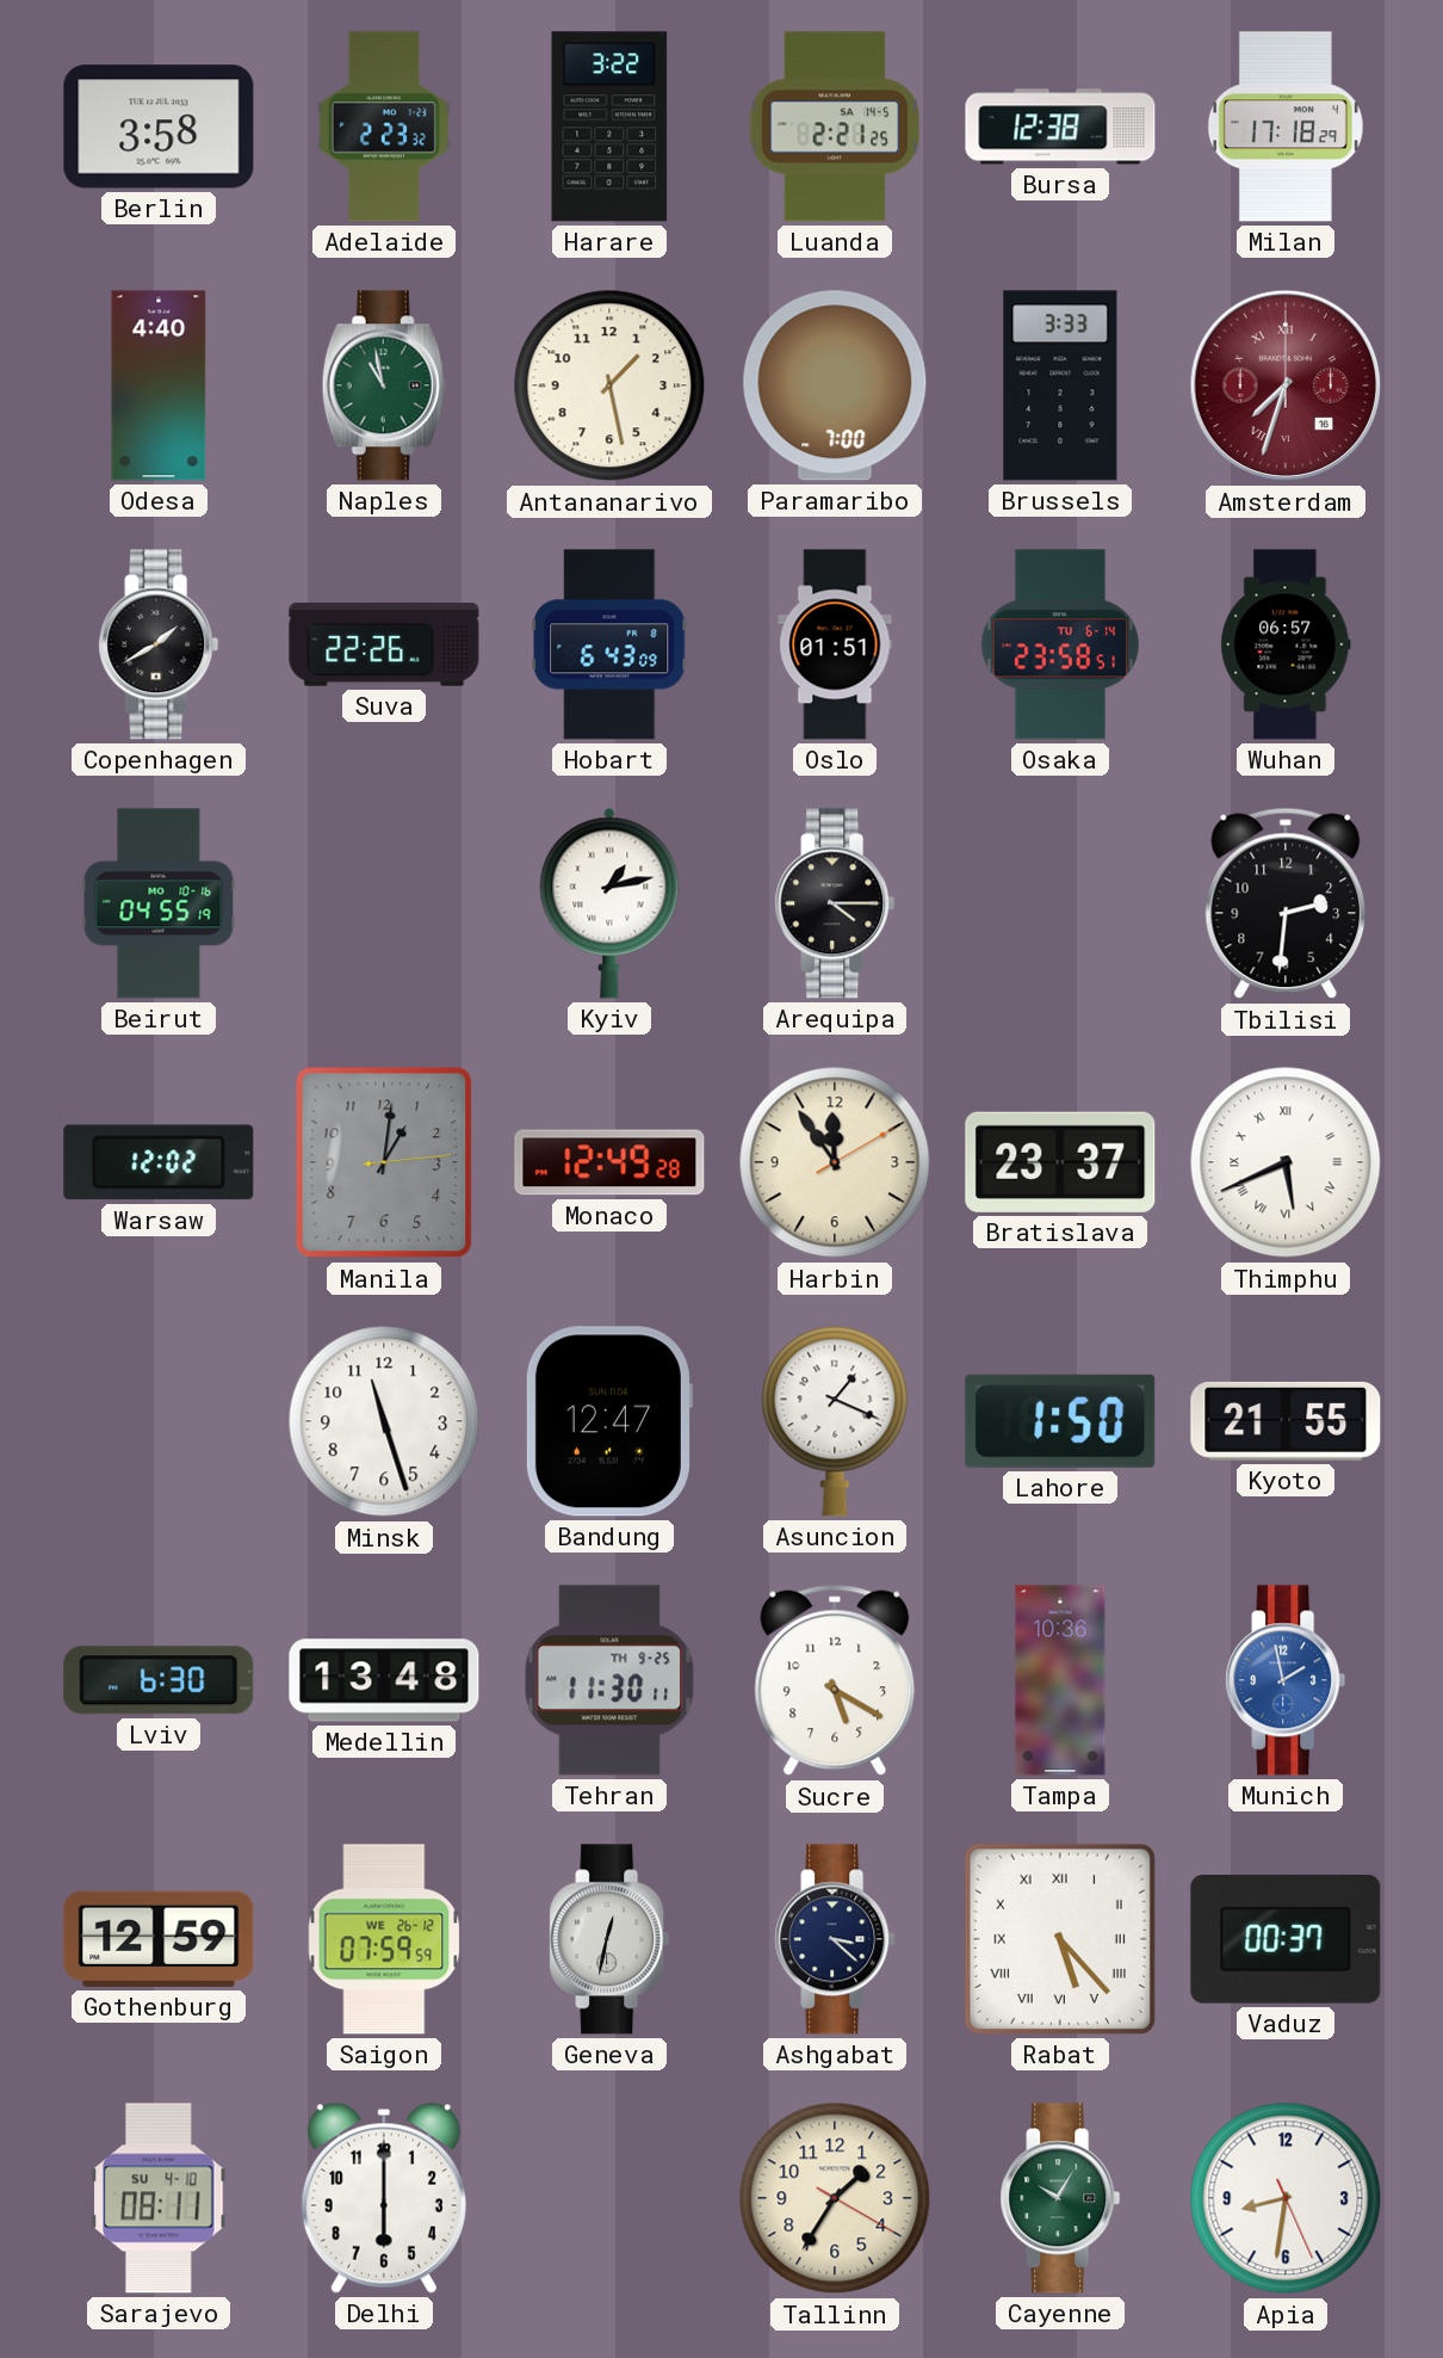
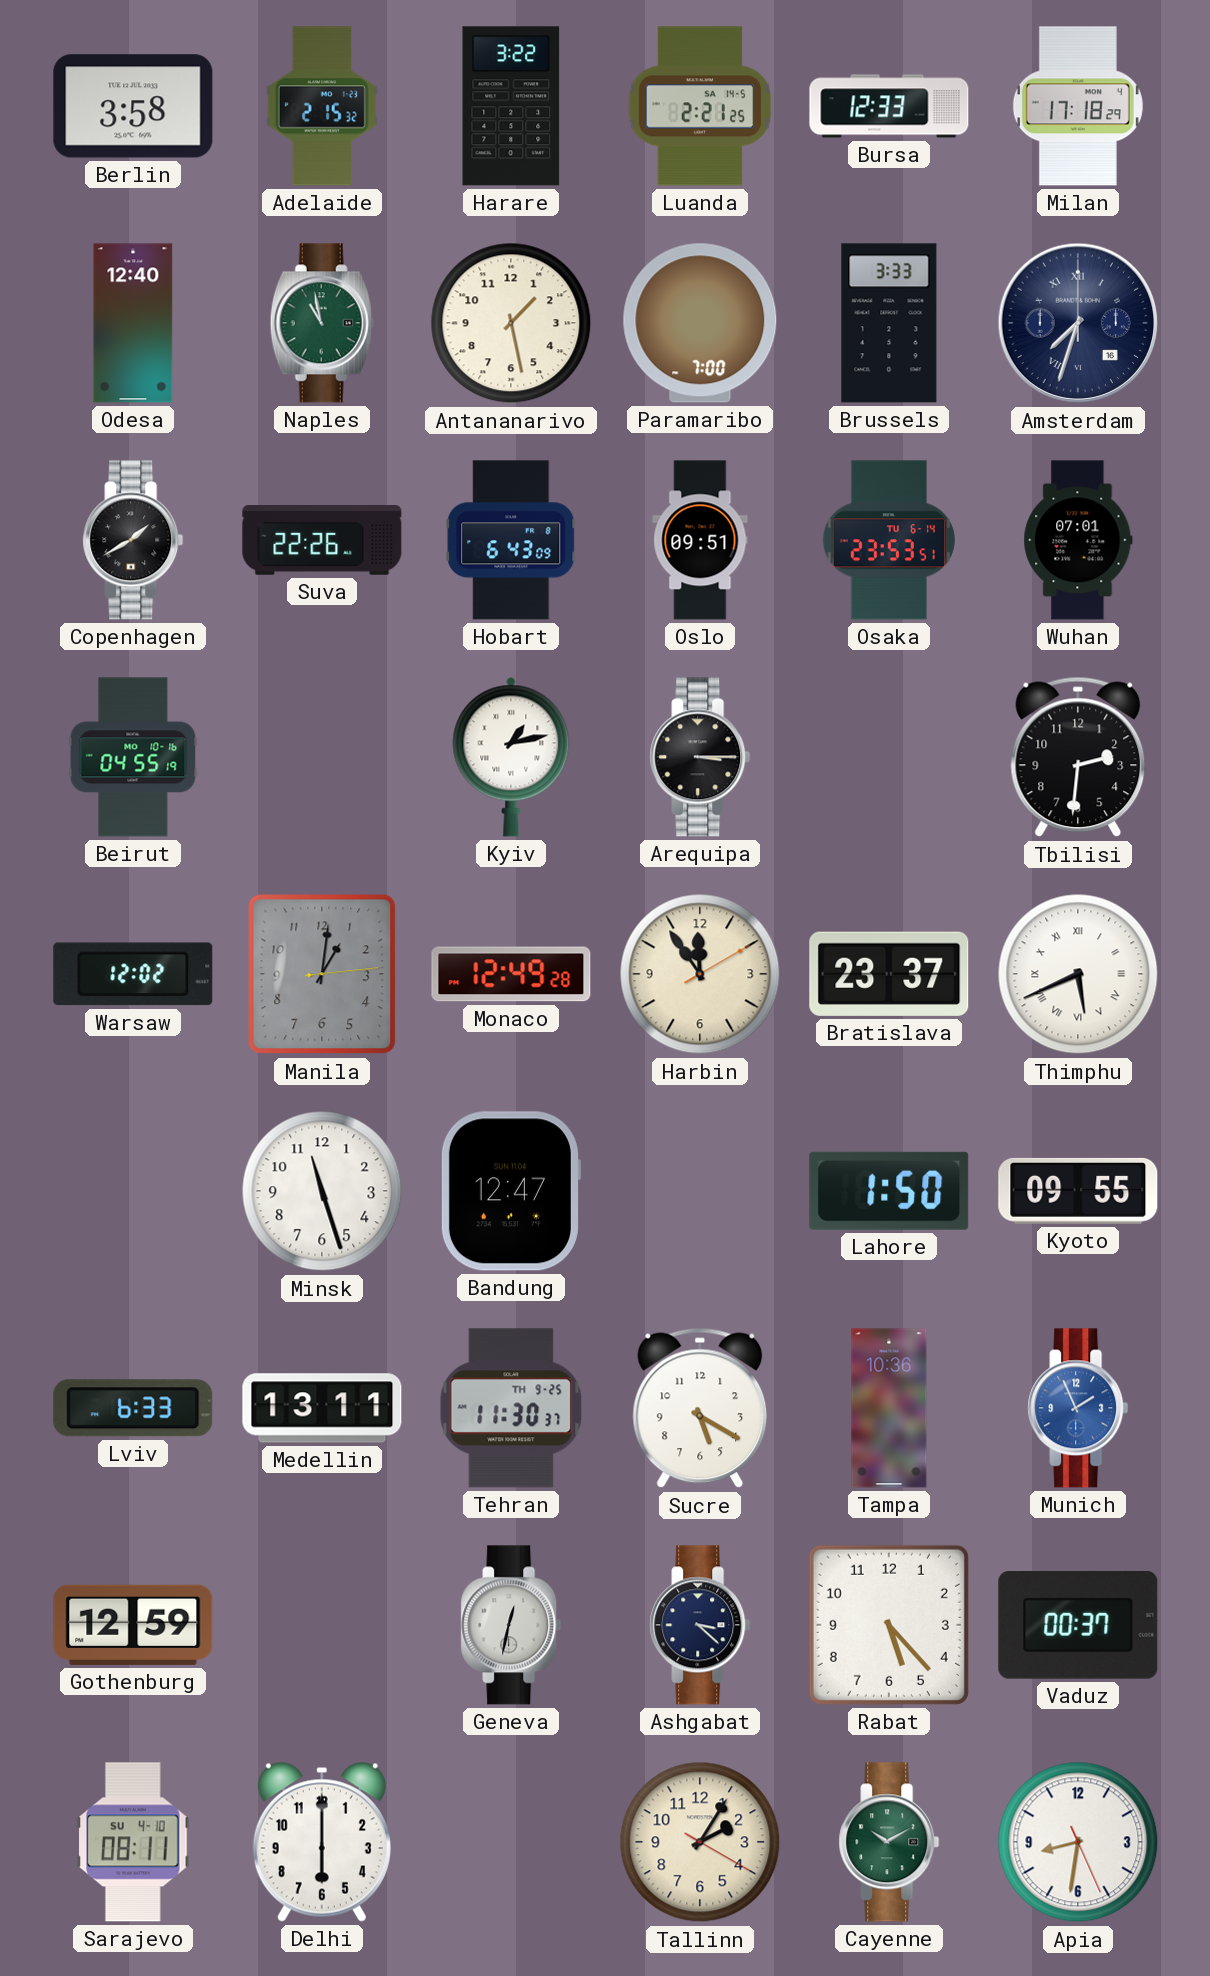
Adelaide: 2:23 -> 2:15 (322, 106)
Bursa: 12:38 -> 12:33 (889, 106)
Odesa: 4:40 -> 12:40 (133, 323)
Amsterdam dial: burgundy -> navy (1078, 323)
Oslo: 01:51 -> 09:51 (700, 540)
Osaka: 23:58 -> 23:53 (888, 540)
Wuhan: 06:57 -> 07:01 (1078, 540)
Arequipa: 4:15 -> 3:15 (700, 757)
Asuncion: 1:19 -> none (835, 1421)
Kyoto: 21:55 -> 09:55 (1078, 1191)
Lviv: 6:30 -> 6:33 (133, 1408)
Medellin: 13:48 -> 13:11 (322, 1408)
Tehran: 11:30:11 -> 11:30:37 (511, 1408)
Munich: 1:58 -> 1:56 (1078, 1408)
Saigon: 07:59 -> none (384, 1939)
Rabat numerals: Roman -> Arabic (889, 1625)
Tallinn: 1:35 -> 2:05 (700, 1842)
Cayenne: 10:05 -> 10:10 (889, 1842)
